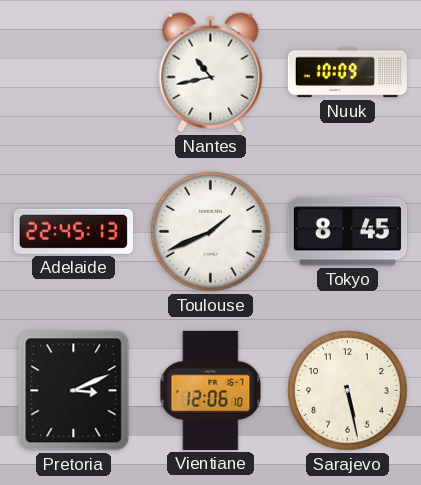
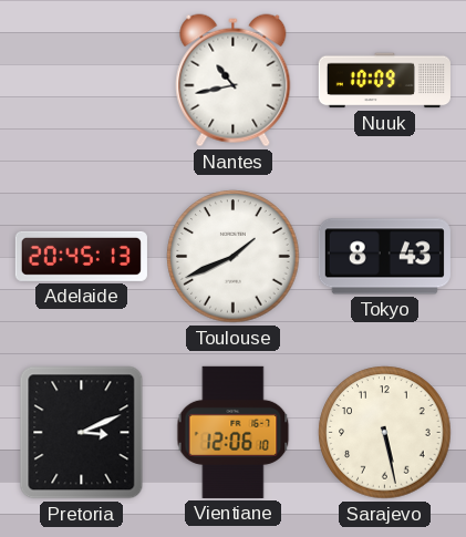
Adelaide: 22:45 -> 20:45 (81, 256)
Tokyo: 8:45 -> 8:43 (384, 257)
